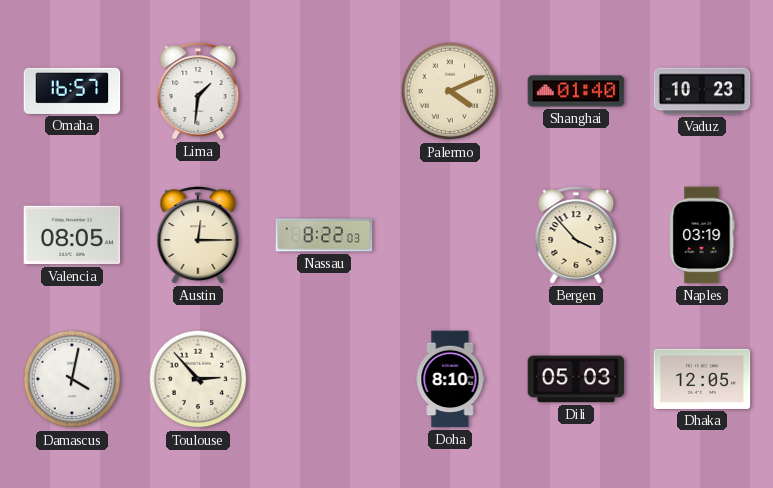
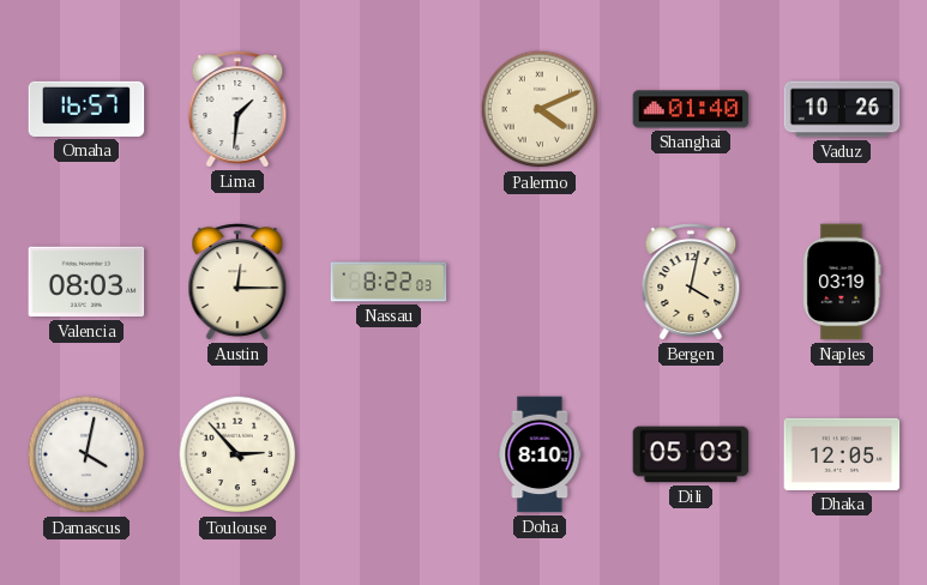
Vaduz: 10:23 -> 10:26 (842, 109)
Valencia: 08:05 -> 08:03 (86, 282)
Bergen: 3:53 -> 4:02 (691, 282)
